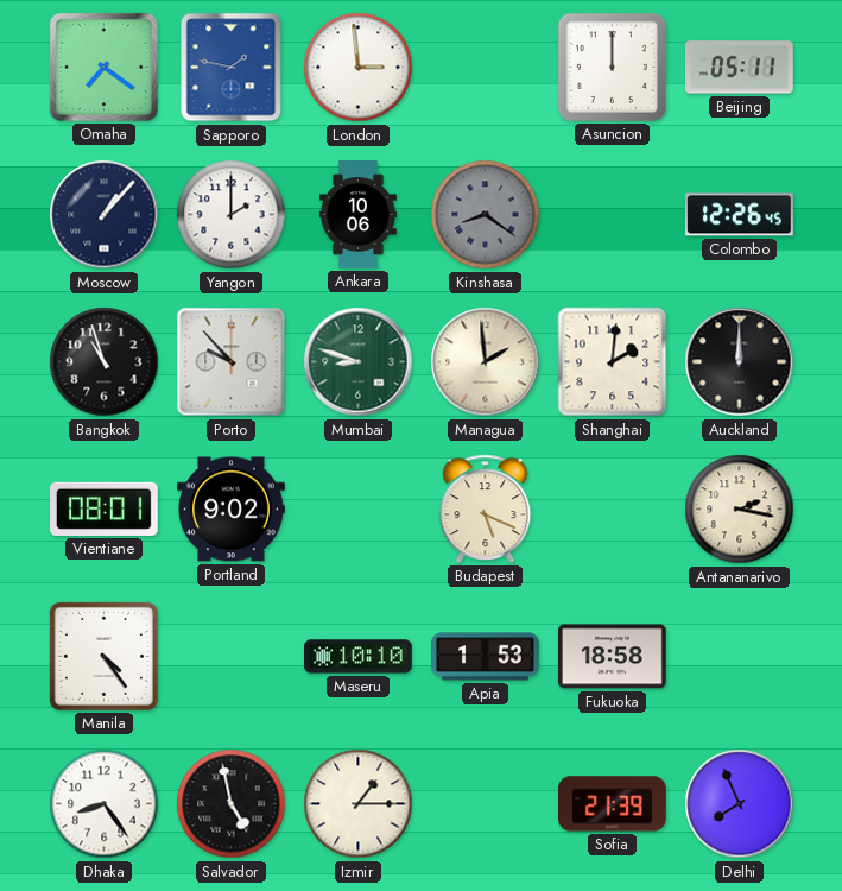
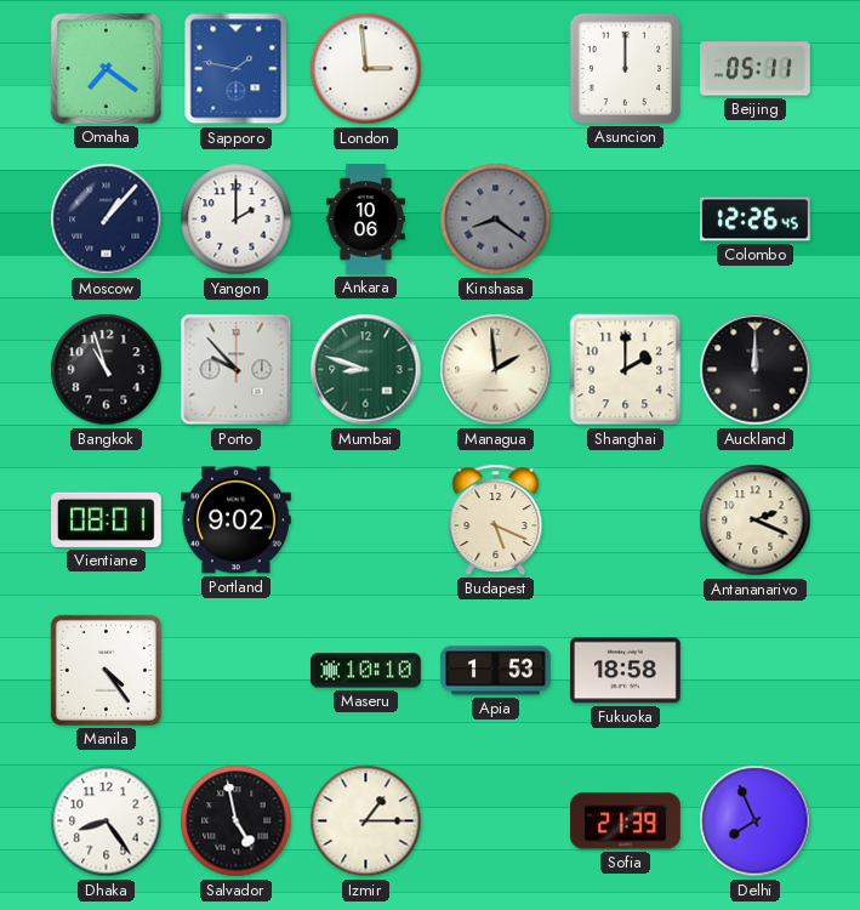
Shanghai: 2:01 -> 2:00 (626, 370)
Antananarivo: 2:17 -> 2:19 (756, 521)
